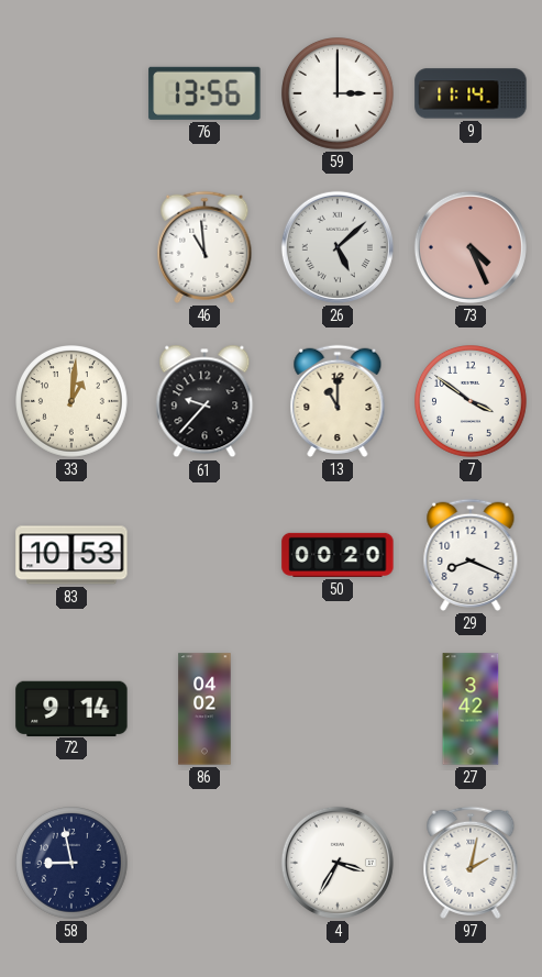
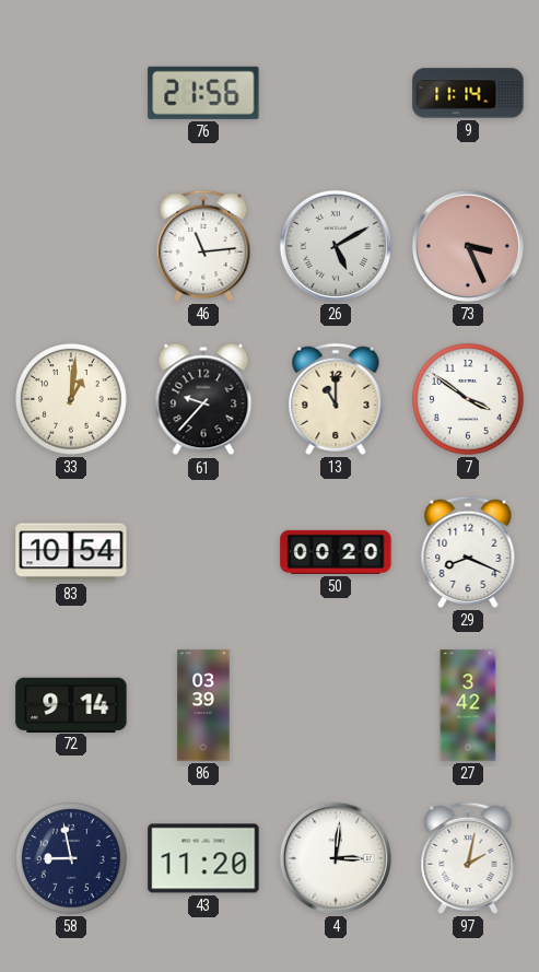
76: 13:56 -> 21:56 (203, 93)
59: 3:00 -> none (339, 95)
46: 10:59 -> 11:14 (203, 246)
26: 5:08 -> 5:10 (336, 246)
73: 4:26 -> 3:26 (468, 246)
83: 10:53 -> 10:54 (71, 552)
86: 04:02 -> 03:39 (203, 705)
43: none -> 11:20 (203, 858)
4: 3:35 -> 3:01 (336, 858)
